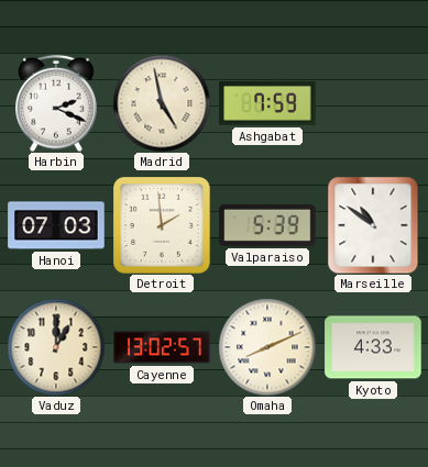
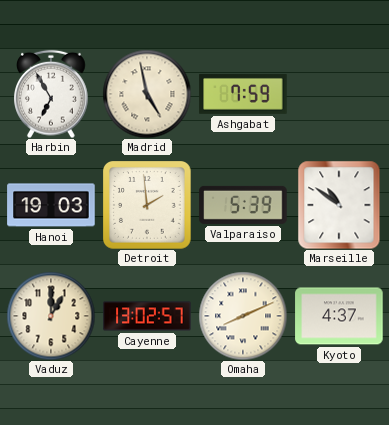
Harbin: 2:19 -> 6:55 (52, 94)
Hanoi: 07:03 -> 19:03 (51, 205)
Kyoto: 4:33 -> 4:37 (339, 316)
